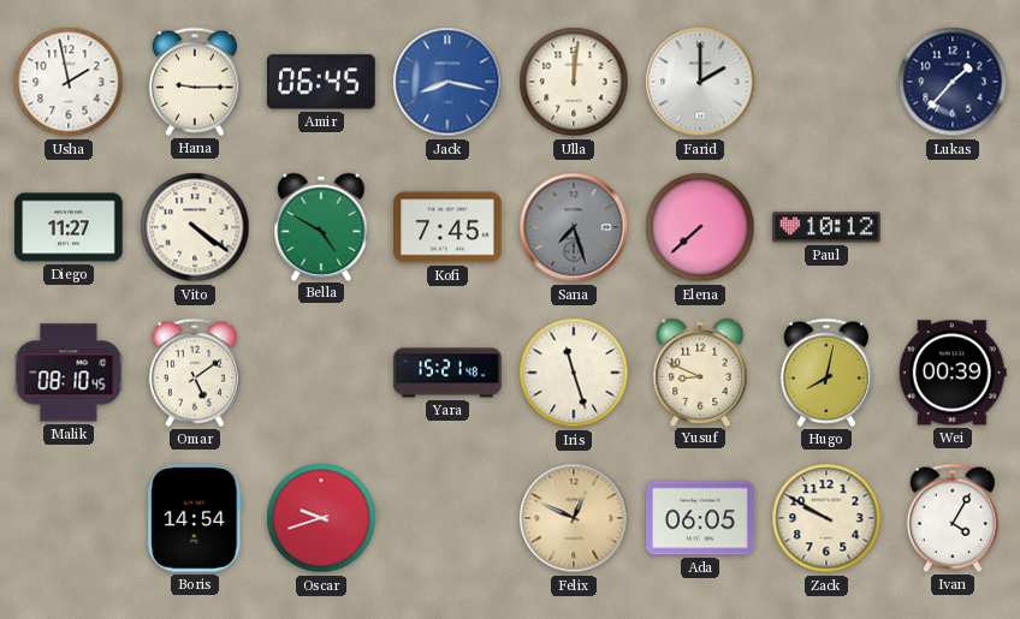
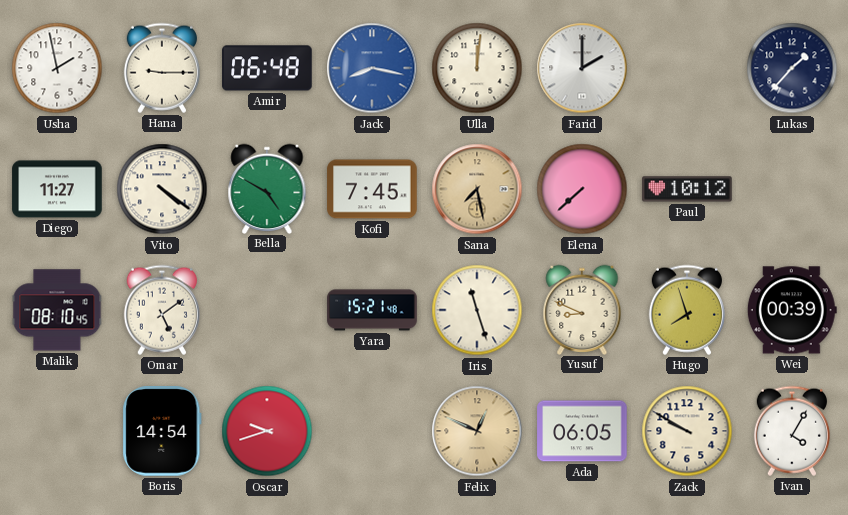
Amir: 06:45 -> 06:48 (267, 68)
Sana: 7:27 -> 7:28 (477, 189)
Sana dial: grey -> champagne (477, 189)
Hugo: 8:02 -> 7:57 (687, 310)
